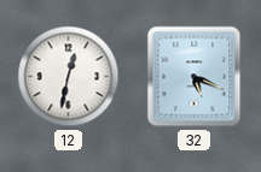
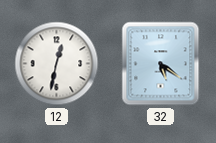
32: 5:19 -> 5:21 (161, 64)
